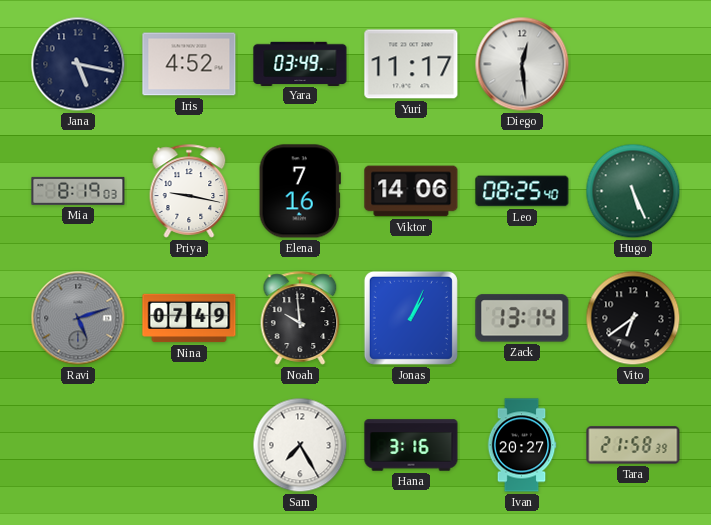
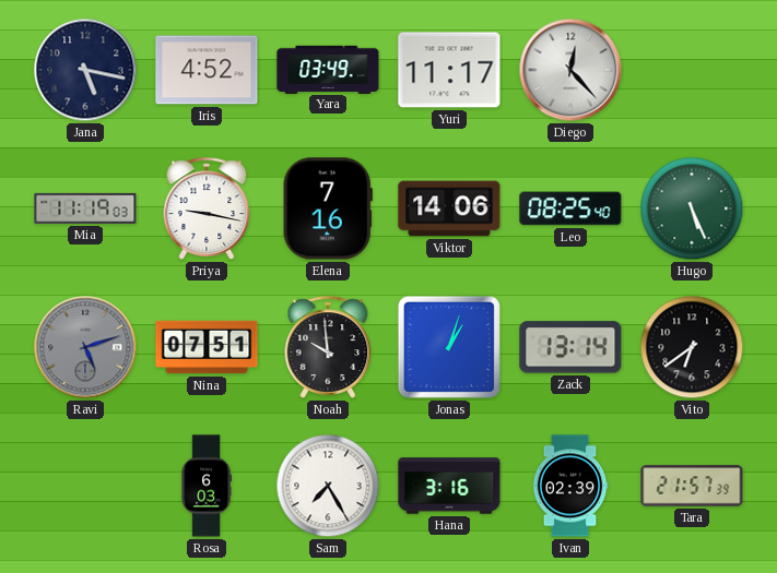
Diego: 12:29 -> 12:23 (570, 70)
Mia: 8:19 -> 11:19 (85, 208)
Nina: 07:49 -> 07:51 (207, 347)
Jonas: 1:04 -> 1:03 (449, 347)
Rosa: none -> 6:03 (207, 486)
Ivan: 20:27 -> 02:39 (570, 486)
Tara: 21:58 -> 21:57 (692, 486)
